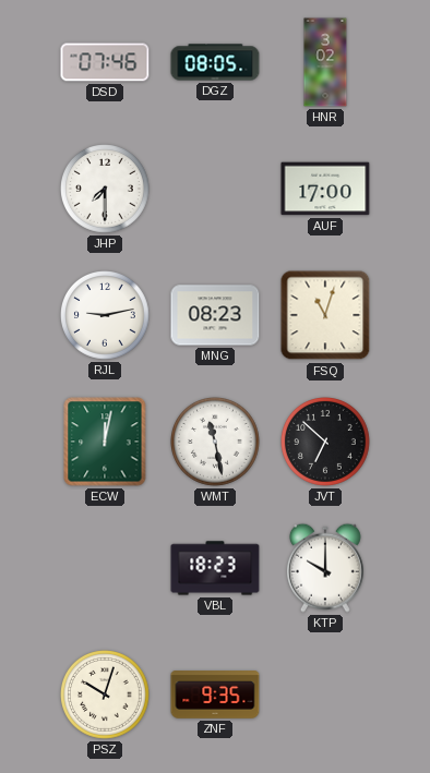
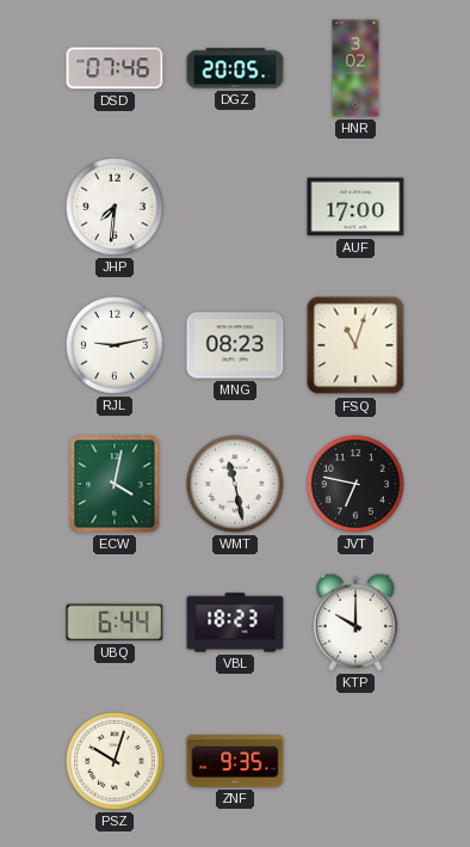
DGZ: 08:05 -> 20:05 (235, 68)
JHP: 7:30 -> 7:31 (116, 208)
ECW: 12:02 -> 4:02 (115, 484)
JVT: 6:52 -> 6:47 (357, 485)
UBQ: none -> 6:44 (115, 622)
